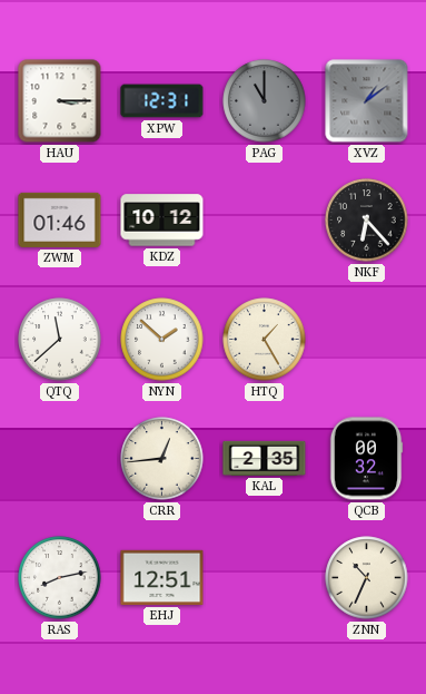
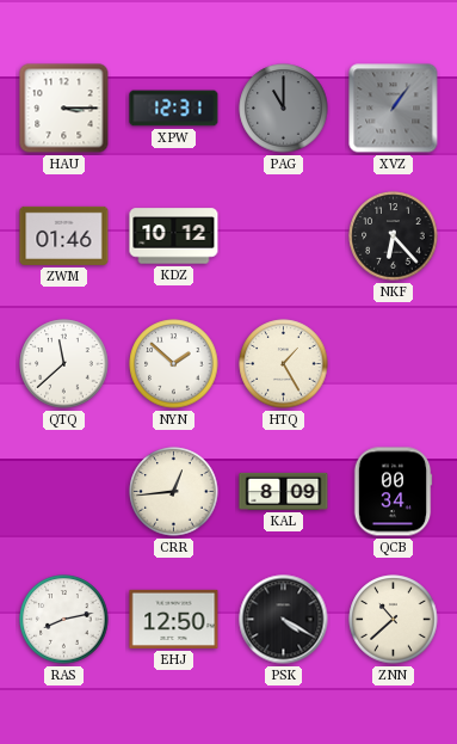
XVZ: 1:09 -> 1:06 (394, 109)
KAL: 2:35 -> 8:09 (284, 491)
QCB: 00:32 -> 00:34 (393, 492)
EHJ: 12:51 -> 12:50 (174, 619)
PSK: none -> 4:20 (284, 620)
ZNN: 10:34 -> 10:38 (394, 620)
